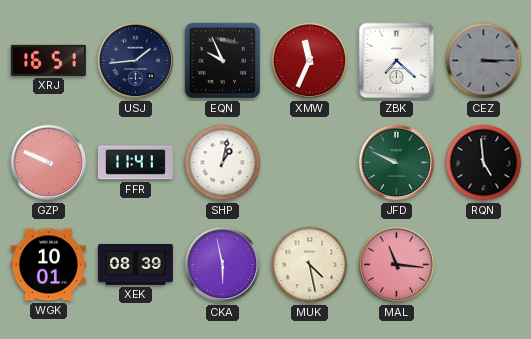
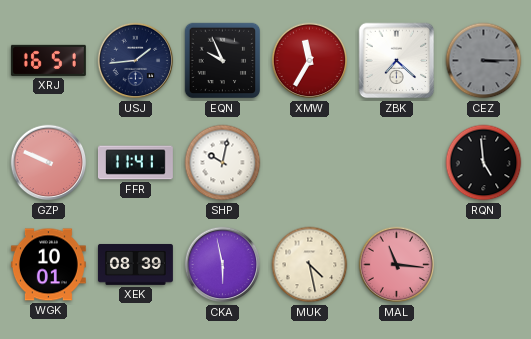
XMW: 11:34 -> 11:35 (310, 61)
SHP: 1:02 -> 10:02 (223, 163)
JFD: 9:49 -> none (397, 163)
